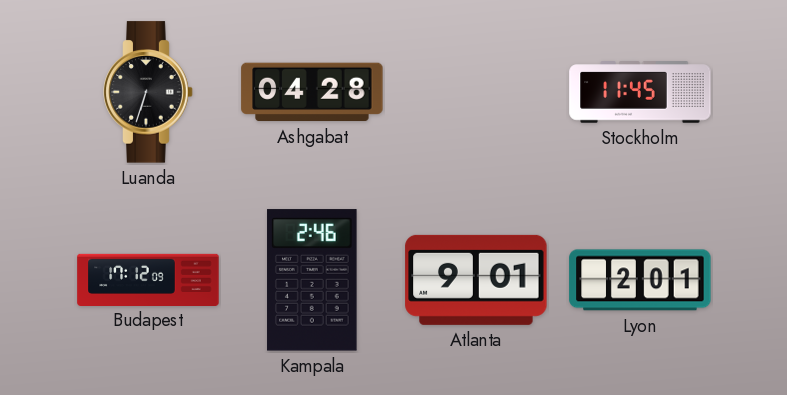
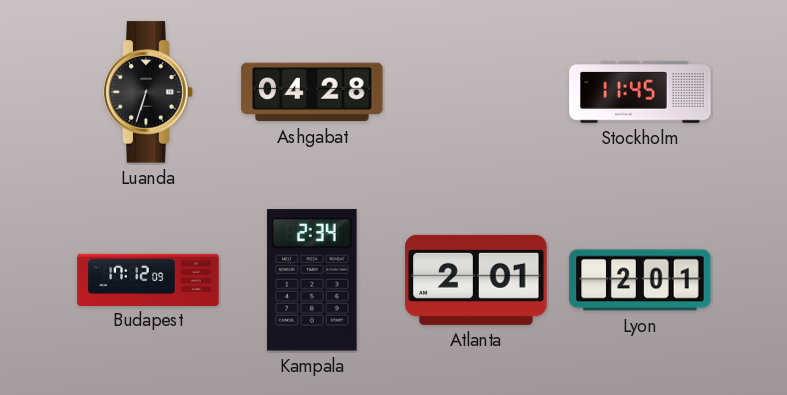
Kampala: 2:46 -> 2:34 (312, 280)
Atlanta: 9:01 -> 2:01 (476, 280)
